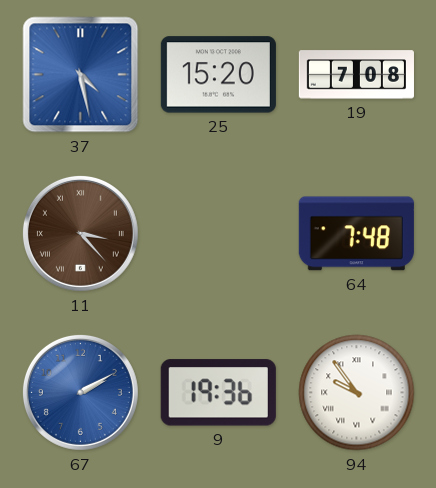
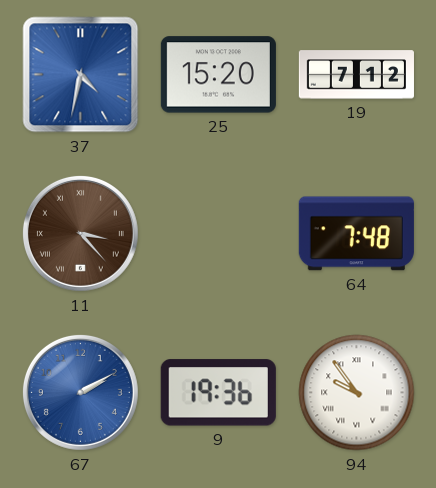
37: 4:28 -> 4:32 (81, 75)
19: 7:08 -> 7:12 (356, 75)
